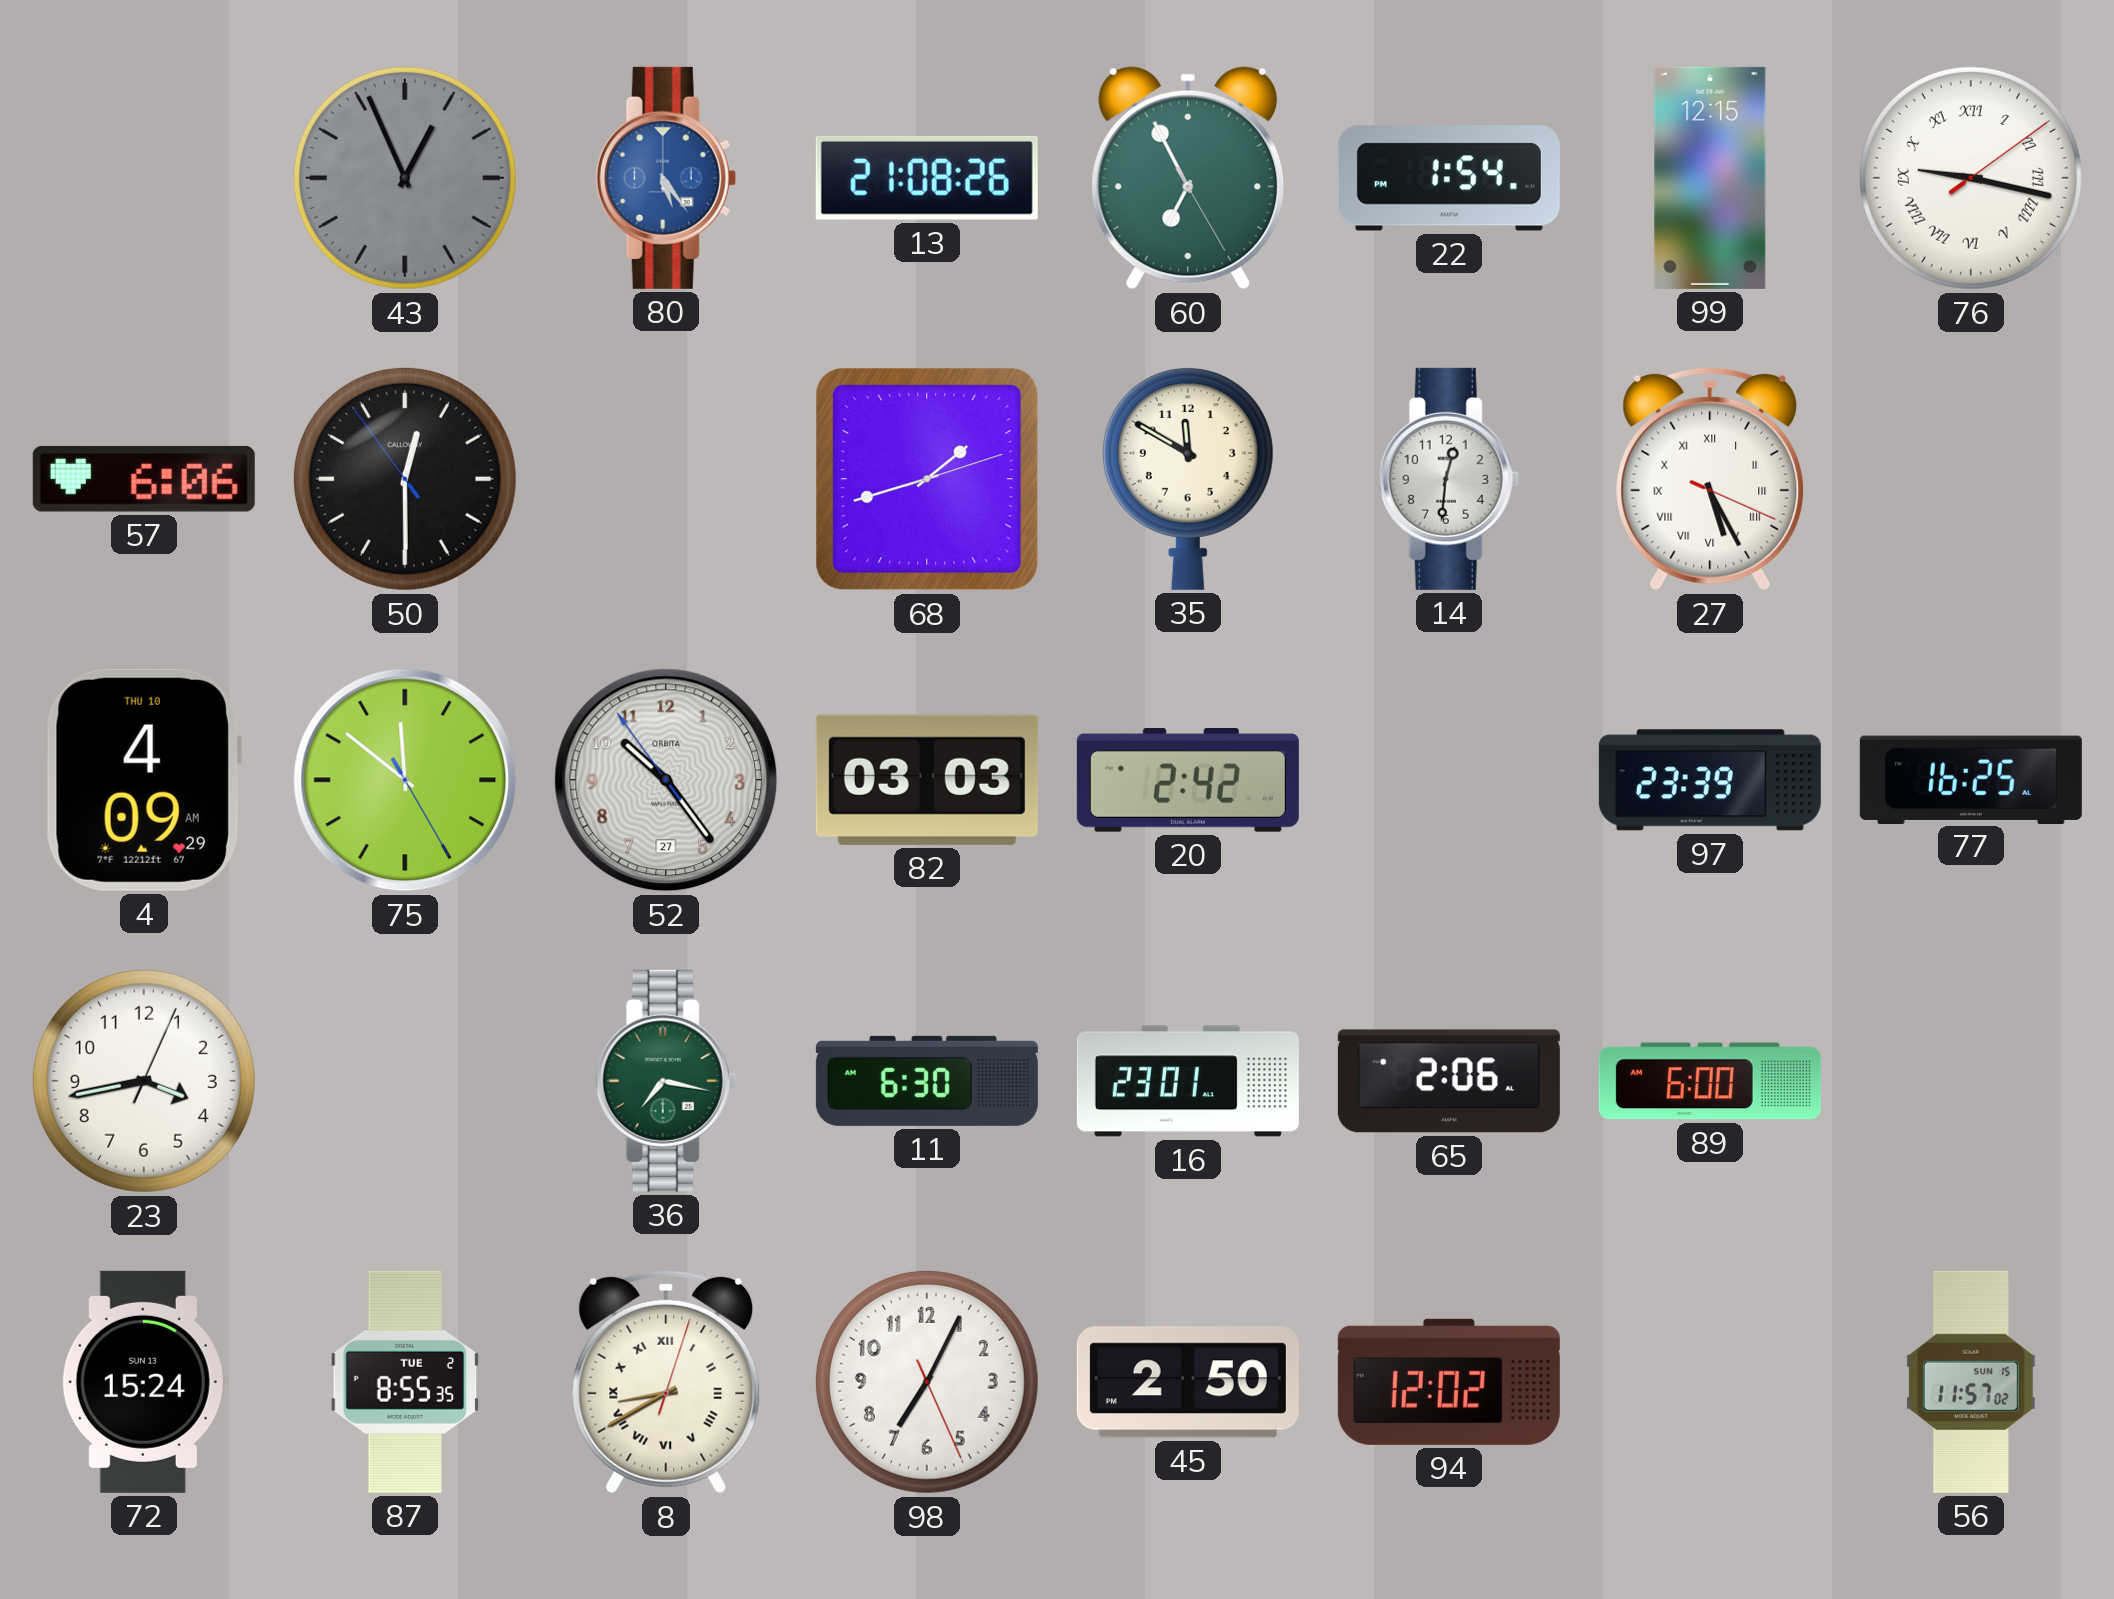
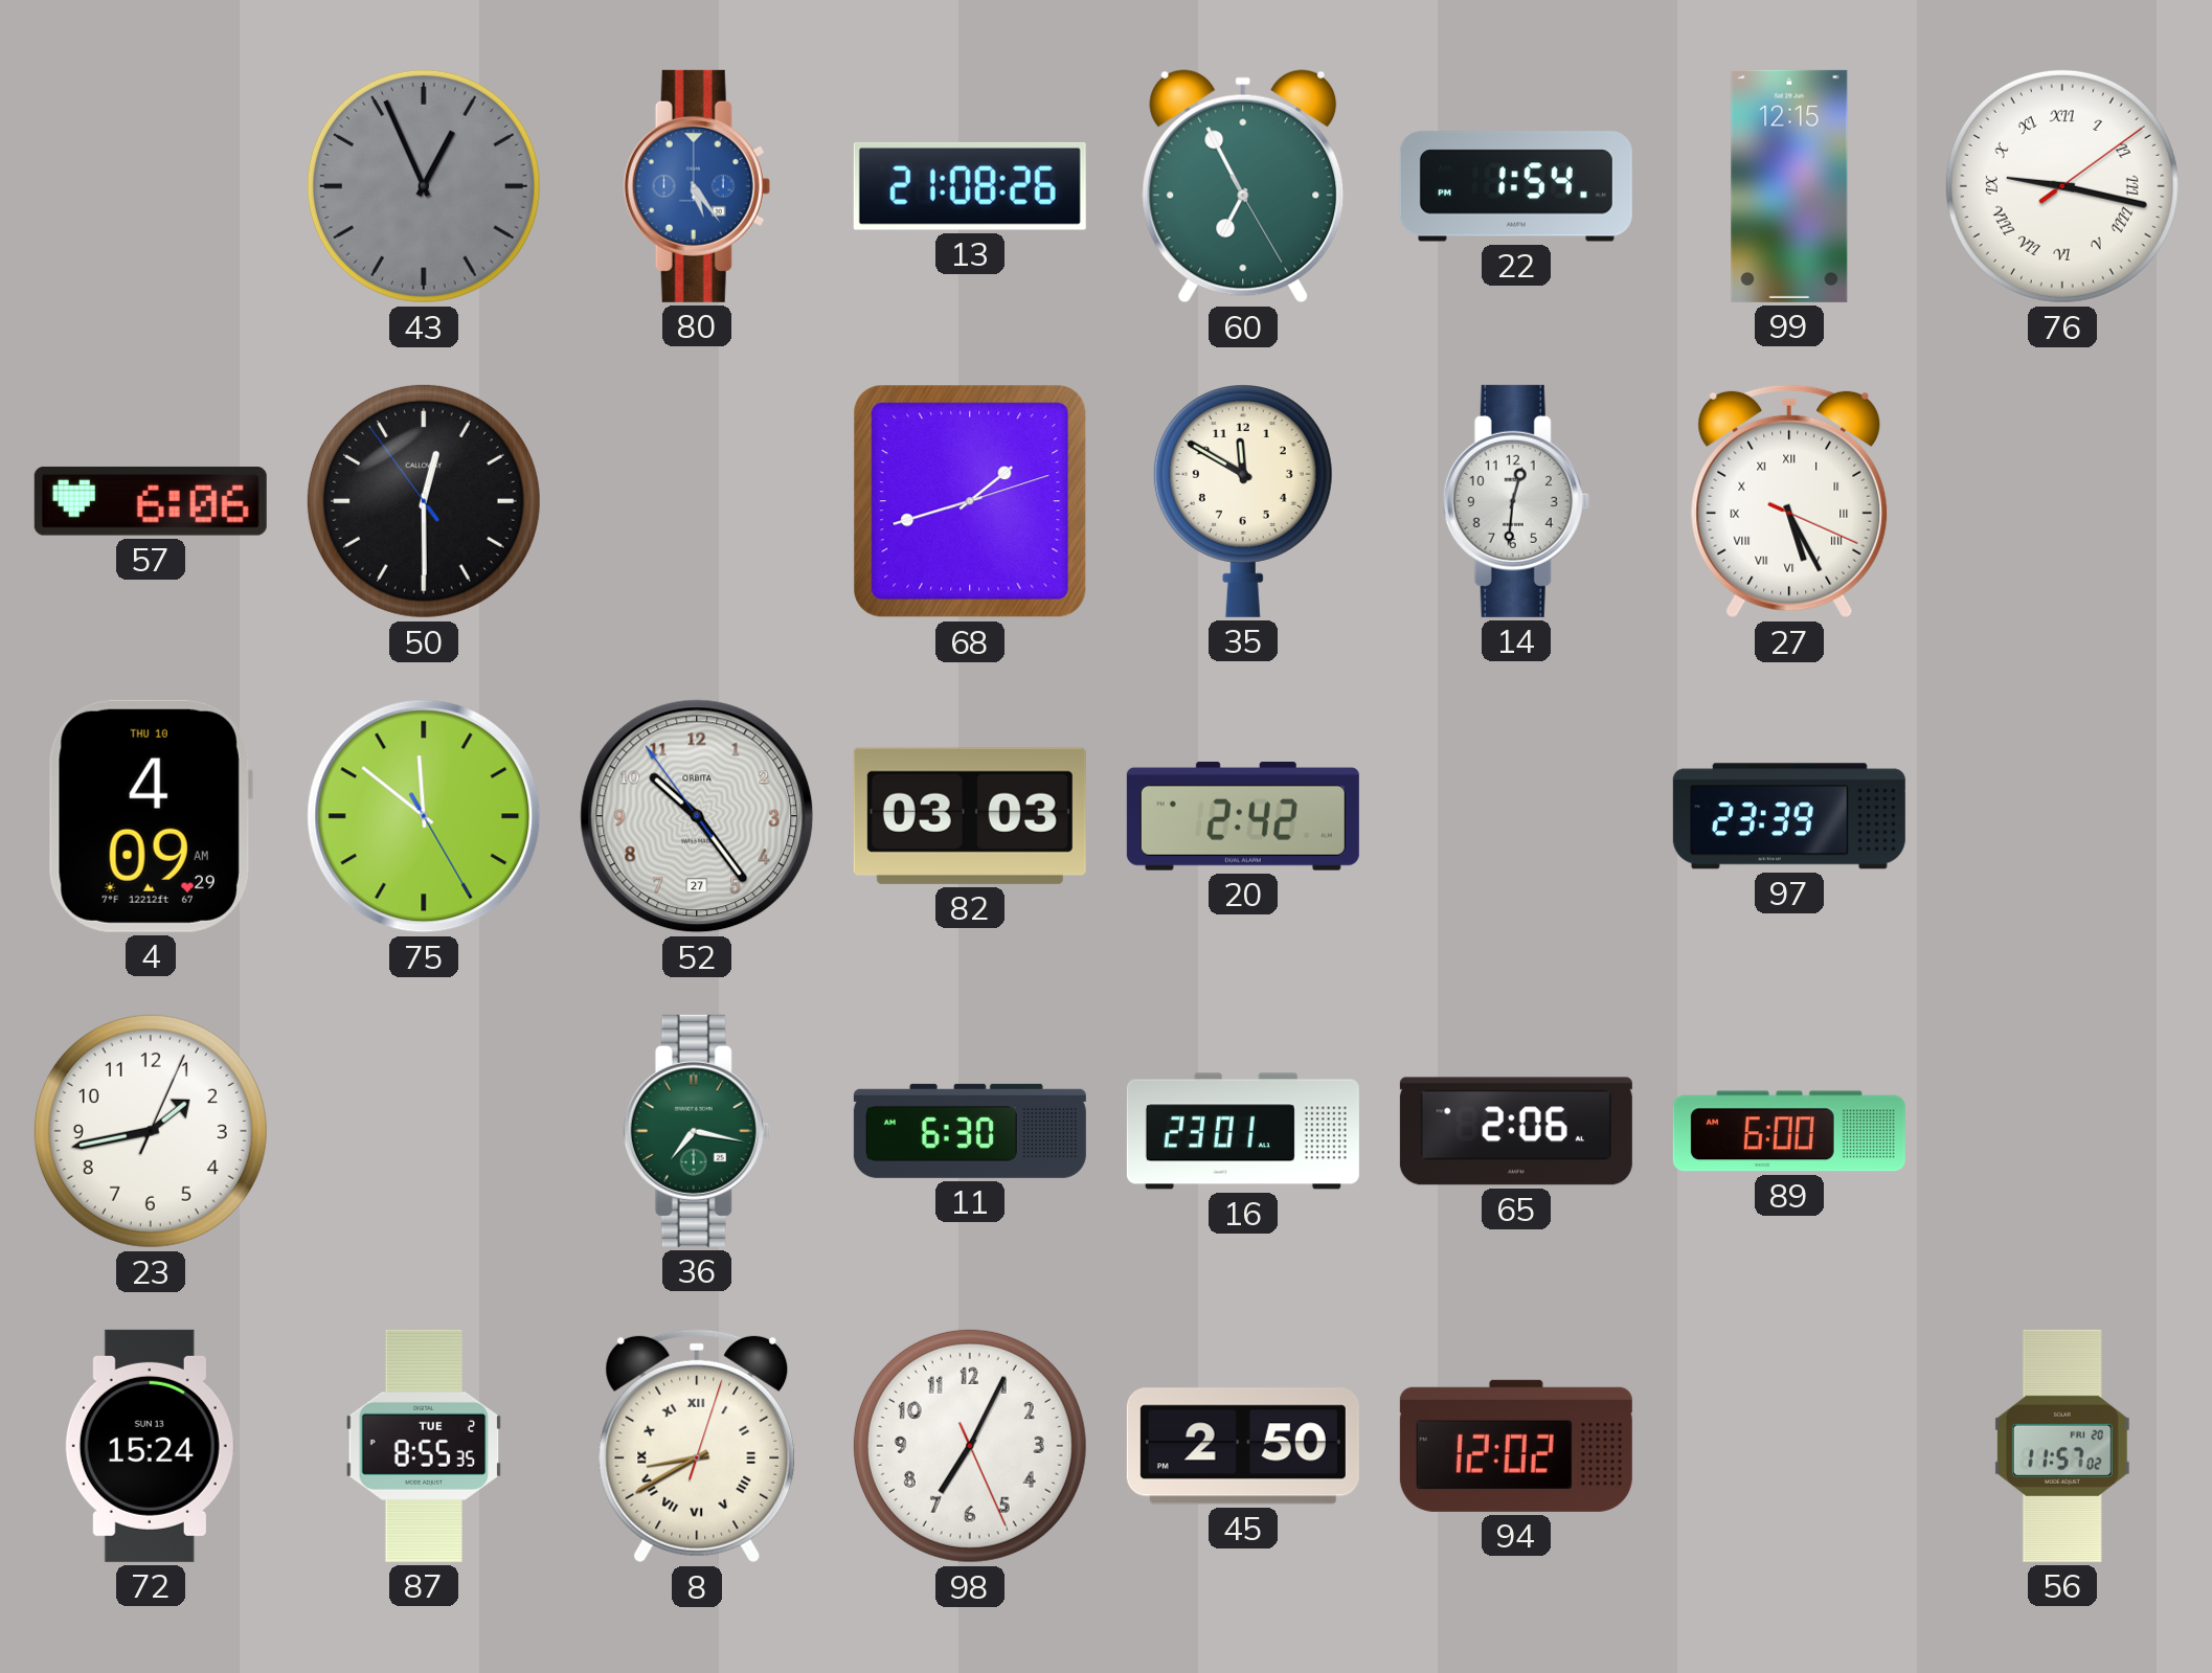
77: 16:25 -> none (1971, 779)
23: 3:43 -> 1:43 (151, 1131)
56 date: SUN 15 -> FRI 20 (2062, 1446)
